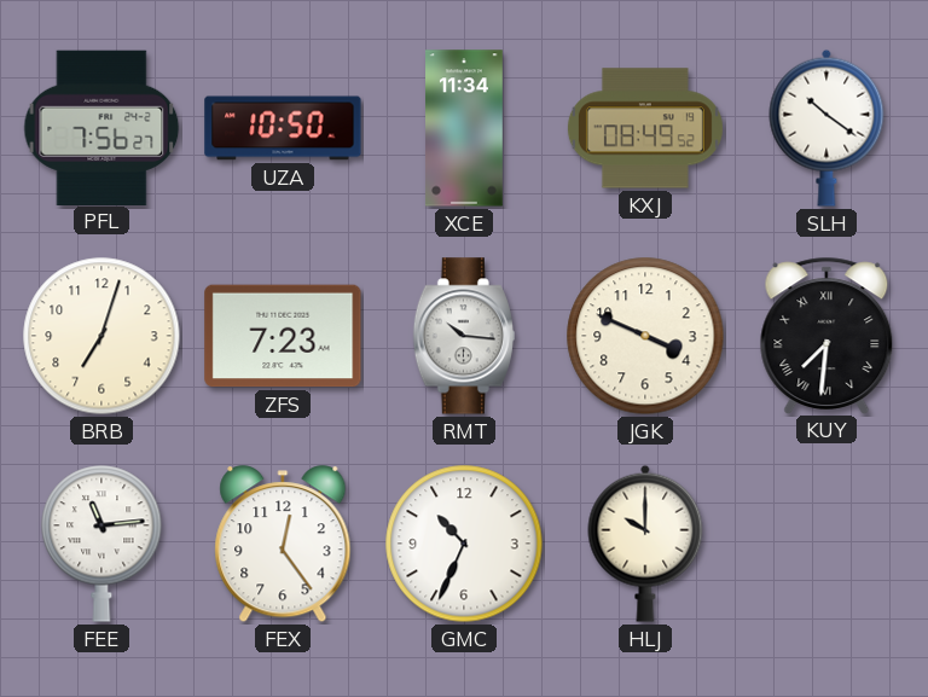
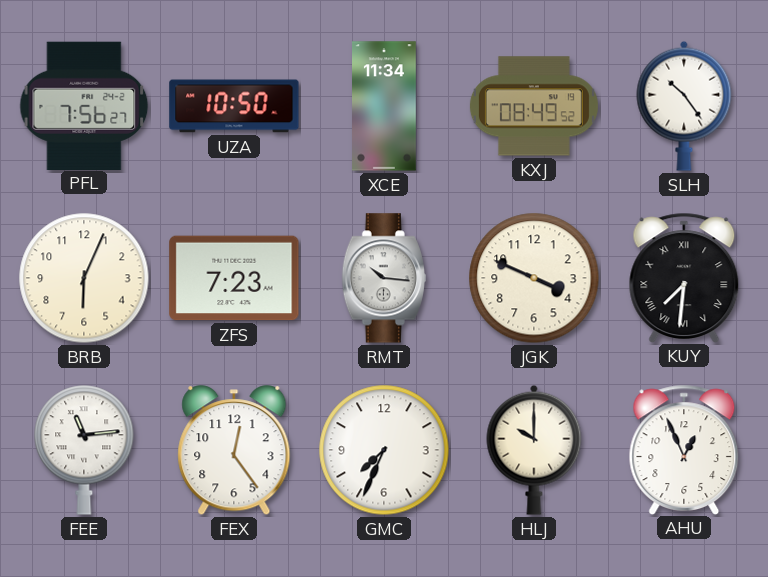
SLH: 10:21 -> 10:24 (684, 106)
BRB: 7:03 -> 6:04 (84, 278)
GMC: 10:34 -> 7:34 (384, 450)
AHU: none -> 12:56 (684, 449)
